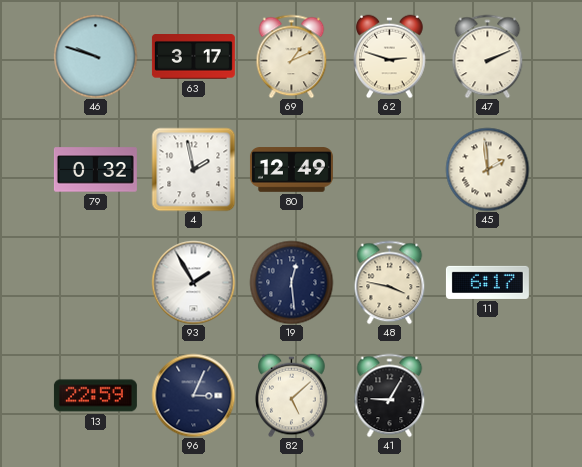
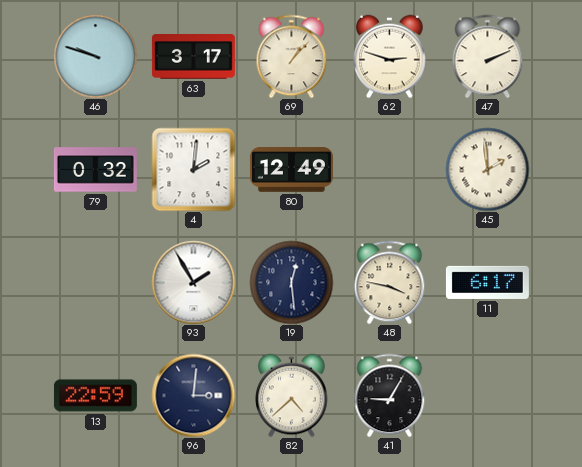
69: 1:11 -> 1:07 (292, 56)
4: 1:58 -> 2:01 (193, 169)
96: 3:04 -> 3:01 (193, 395)
82: 5:08 -> 4:38 (292, 395)
